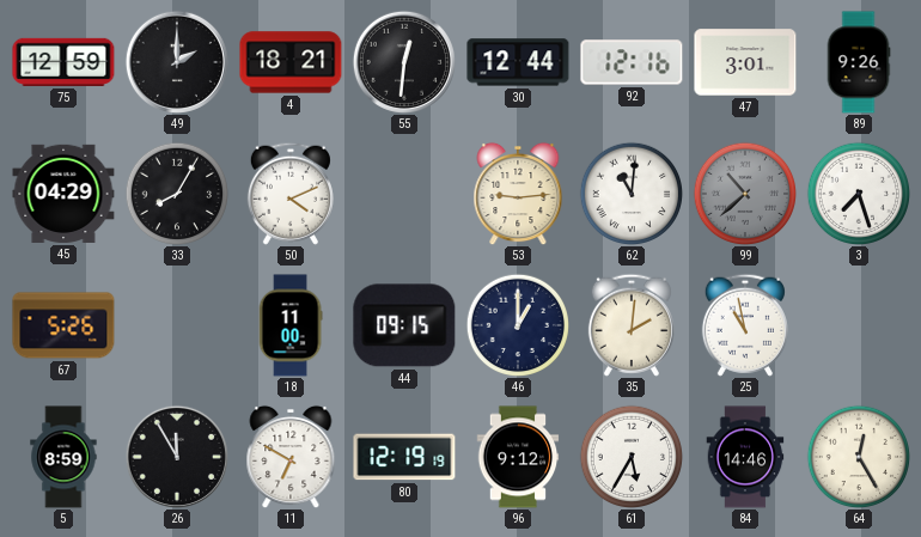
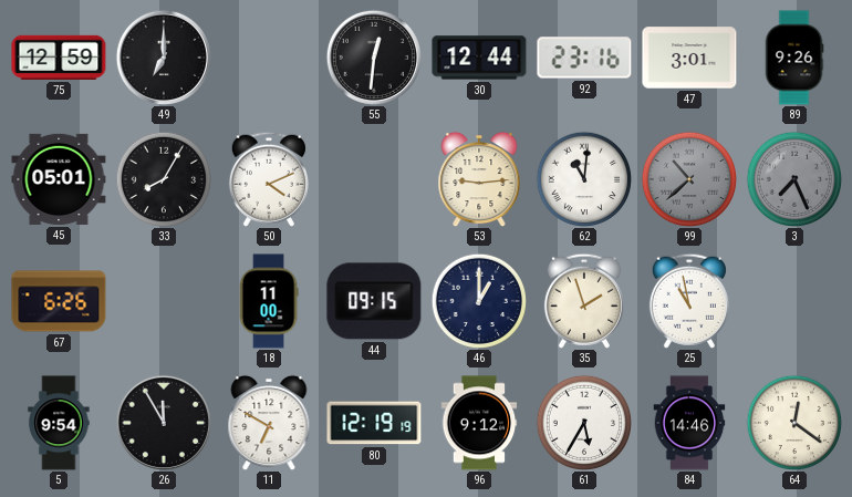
49: 2:00 -> 7:00 (164, 58)
4: 18:21 -> none (291, 62)
92: 12:16 -> 23:16 (584, 58)
45: 04:29 -> 05:01 (59, 179)
3: 7:27 -> 7:26 (793, 178)
3 dial: white -> grey (793, 178)
67: 5:26 -> 6:26 (59, 301)
35: 2:01 -> 1:57 (584, 301)
5: 8:59 -> 9:54 (59, 423)
64: 12:25 -> 12:21 (793, 422)
